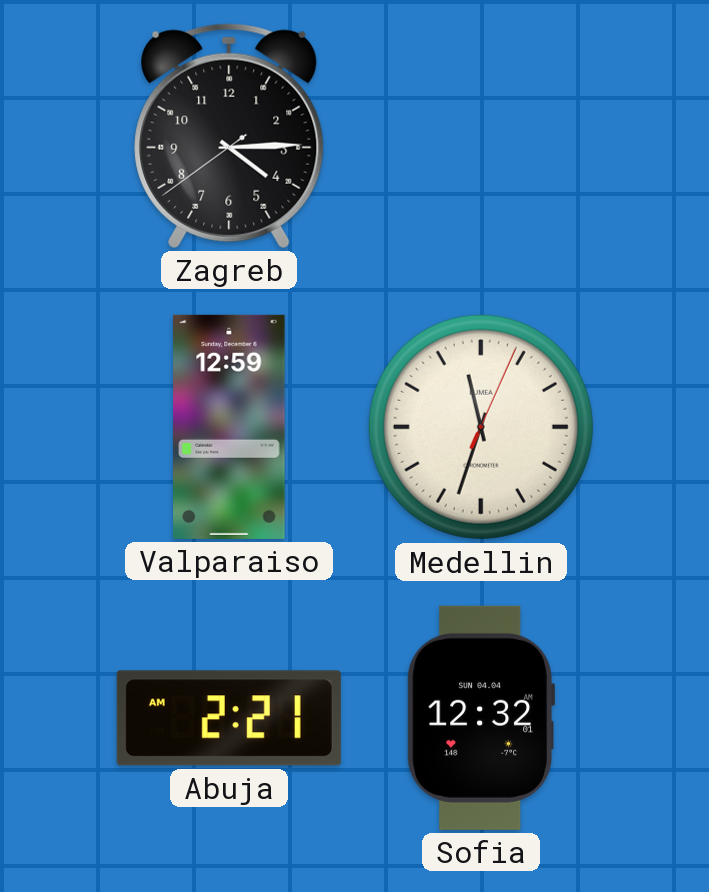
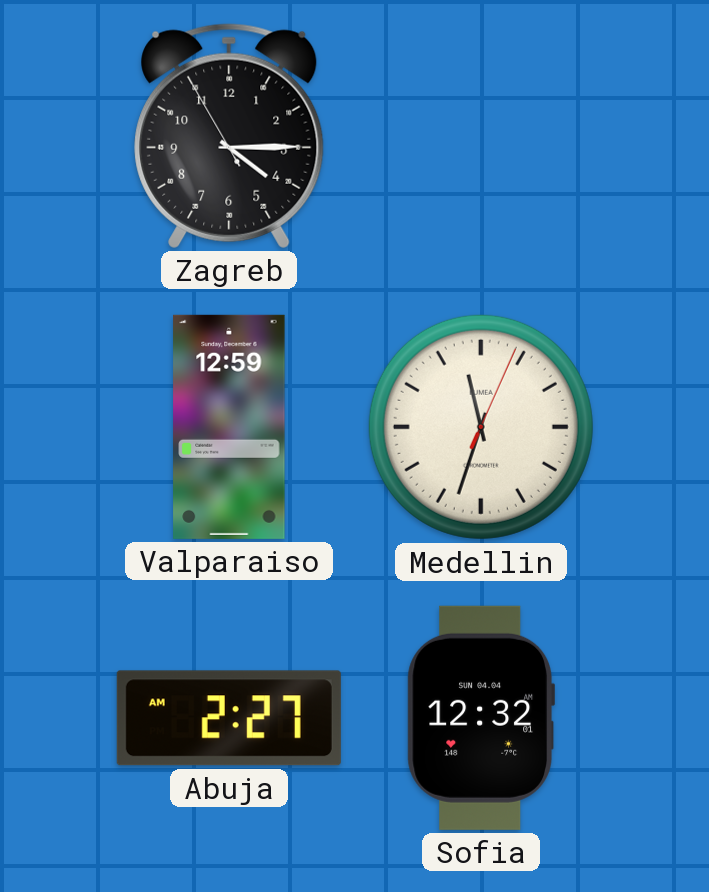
Zagreb: 4:14:39 -> 4:14:55 (229, 136)
Abuja: 2:21 -> 2:27 (229, 718)
